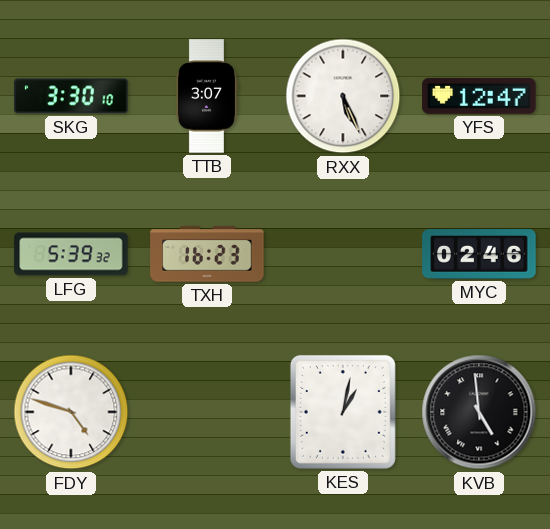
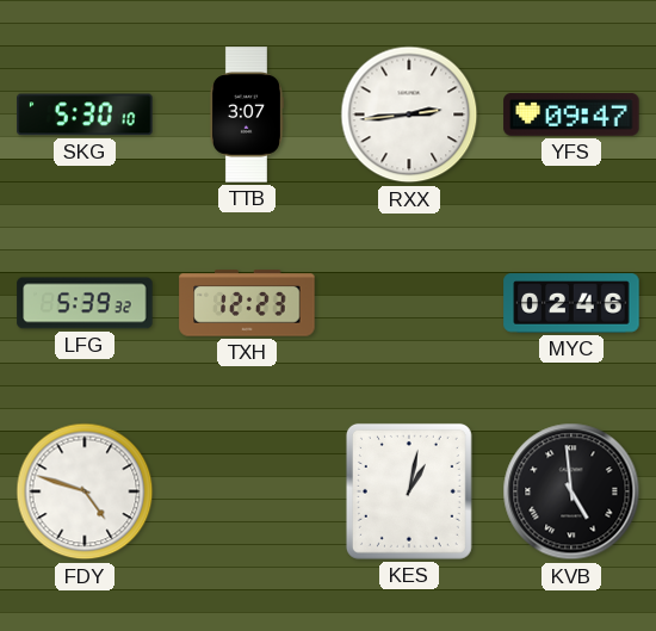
SKG: 3:30 -> 5:30 (85, 115)
RXX: 5:26 -> 2:44 (409, 115)
YFS: 12:47 -> 09:47 (571, 115)
TXH: 16:23 -> 12:23 (247, 303)
